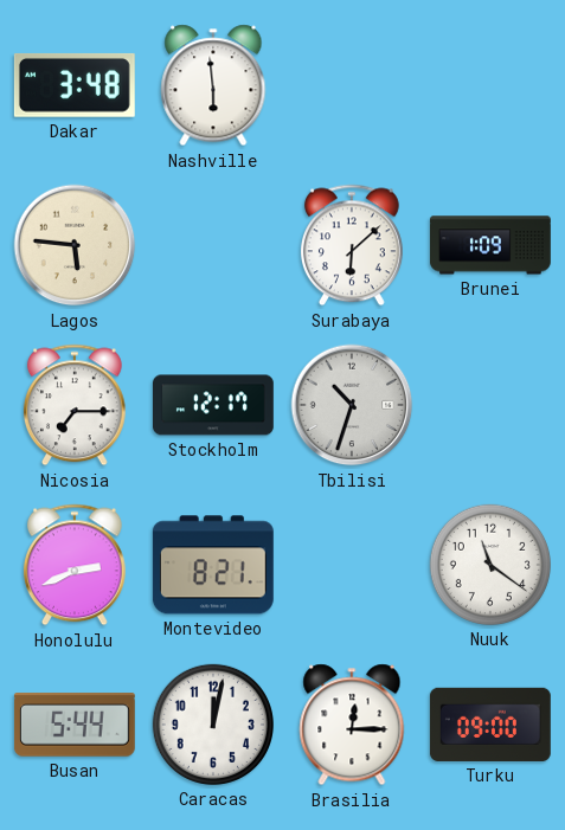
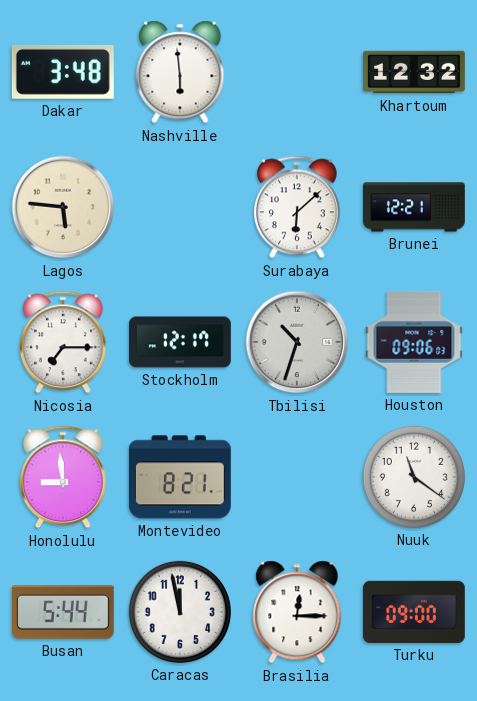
Khartoum: none -> 12:32 (415, 72)
Brunei: 1:09 -> 12:21 (415, 207)
Houston: none -> 09:06 (414, 343)
Honolulu: 2:41 -> 8:59 (63, 477)
Caracas: 12:02 -> 11:58 (180, 612)
